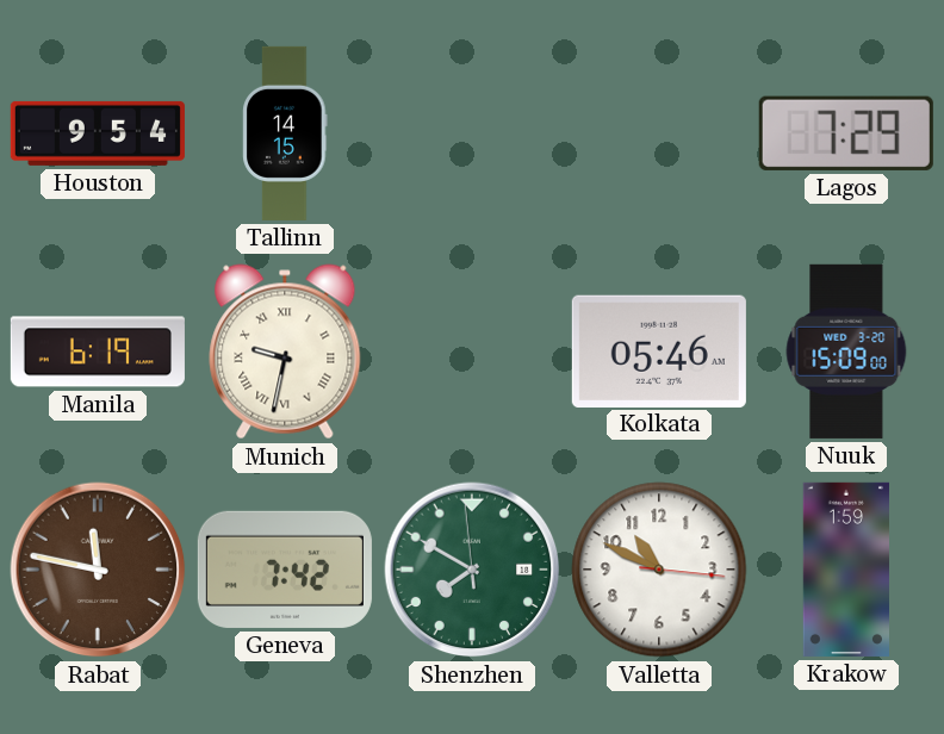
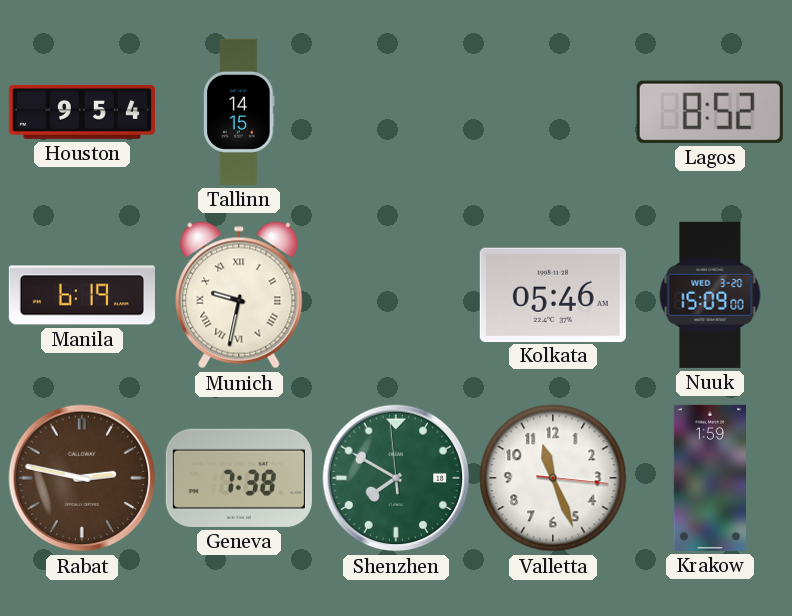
Lagos: 7:29 -> 8:52 (710, 112)
Rabat: 11:47 -> 2:47 (82, 478)
Geneva: 7:42 -> 7:38 (239, 478)
Valletta: 10:49 -> 11:26 (553, 478)
